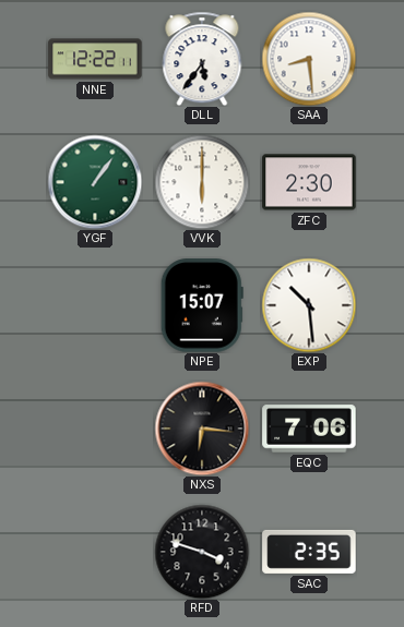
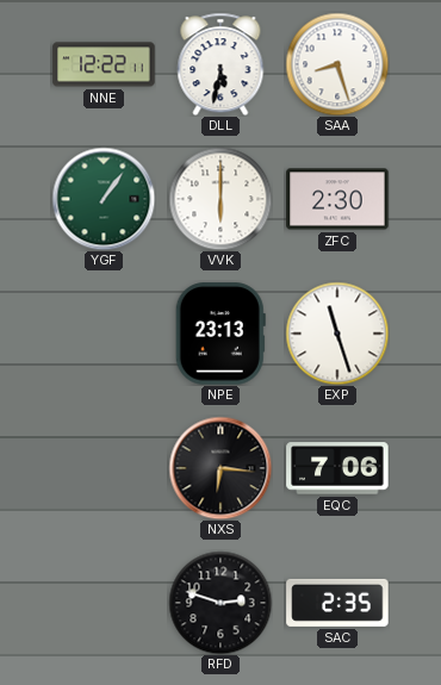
DLL: 5:36 -> 5:32 (220, 64)
SAA: 8:29 -> 8:27 (337, 64)
NPE: 15:07 -> 23:13 (220, 334)
EXP: 10:29 -> 11:27 (337, 334)
RFD: 3:48 -> 2:48 (220, 603)
